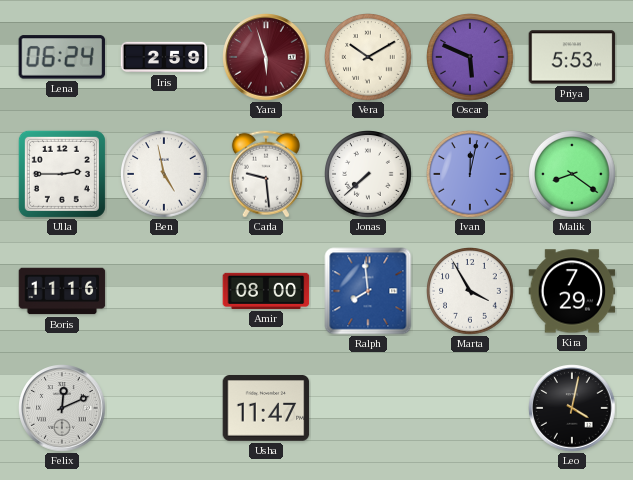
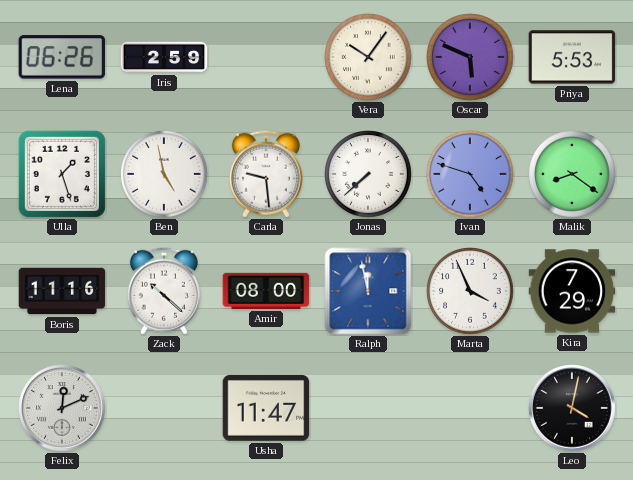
Lena: 06:24 -> 06:26 (62, 57)
Yara: 5:57 -> none (266, 57)
Vera: 10:10 -> 10:06 (368, 57)
Ulla: 2:45 -> 1:27 (62, 174)
Ivan: 12:02 -> 4:48 (470, 174)
Zack: none -> 10:22 (164, 291)
Ralph: 7:59 -> 11:58 (368, 291)
Marta: 3:55 -> 3:56 (470, 291)
